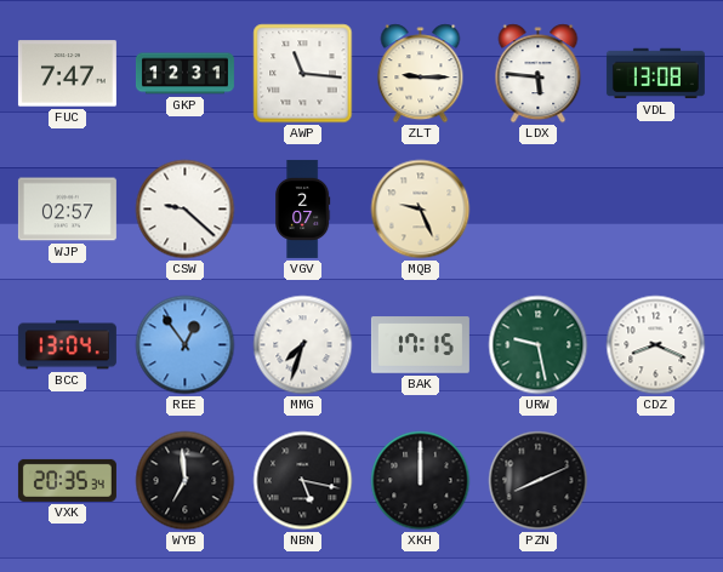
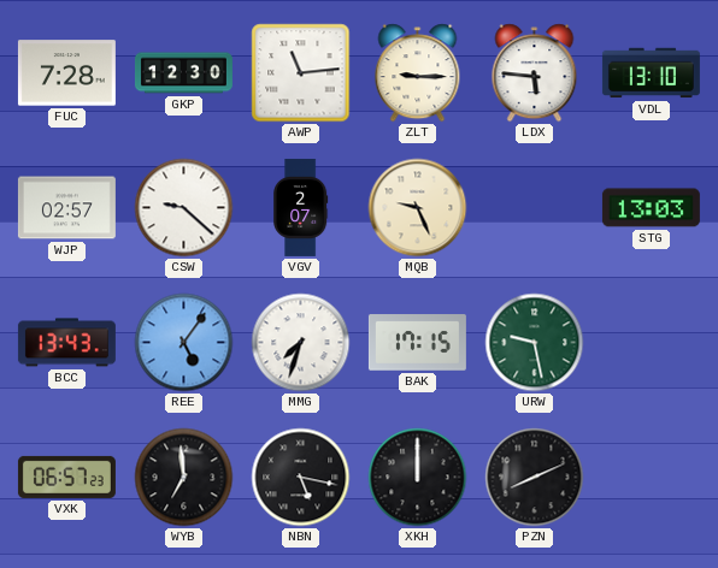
FUC: 7:47 -> 7:28 (66, 73)
GKP: 12:31 -> 12:30 (183, 73)
AWP: 11:16 -> 11:14 (301, 73)
VDL: 13:08 -> 13:10 (651, 73)
STG: none -> 13:03 (651, 208)
BCC: 13:04 -> 13:43 (66, 343)
REE: 12:54 -> 5:06 (184, 343)
CDZ: 8:19 -> none (656, 345)
VXK: 20:35 -> 06:57 (66, 477)
